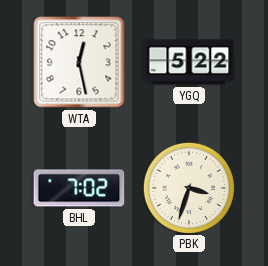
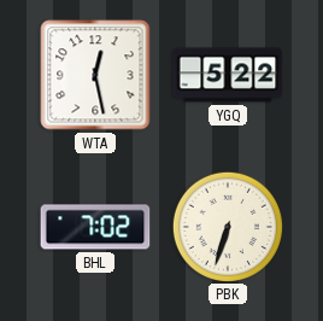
PBK: 3:33 -> 6:33 (227, 226)
